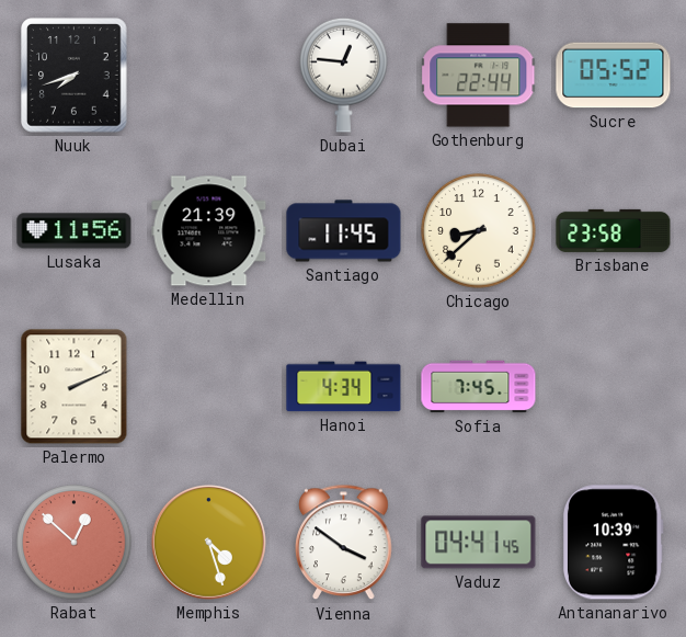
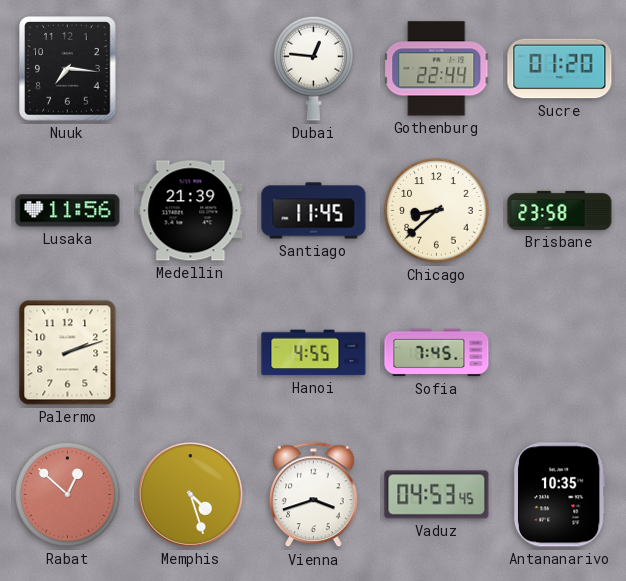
Nuuk: 7:42 -> 7:16 (68, 69)
Sucre: 05:52 -> 01:20 (560, 69)
Palermo: 2:11 -> 2:12 (68, 353)
Hanoi: 4:34 -> 4:55 (314, 353)
Vienna: 3:51 -> 3:42 (314, 495)
Vaduz: 04:41 -> 04:53 (437, 495)
Antananarivo: 10:39 -> 10:35 (559, 495)
